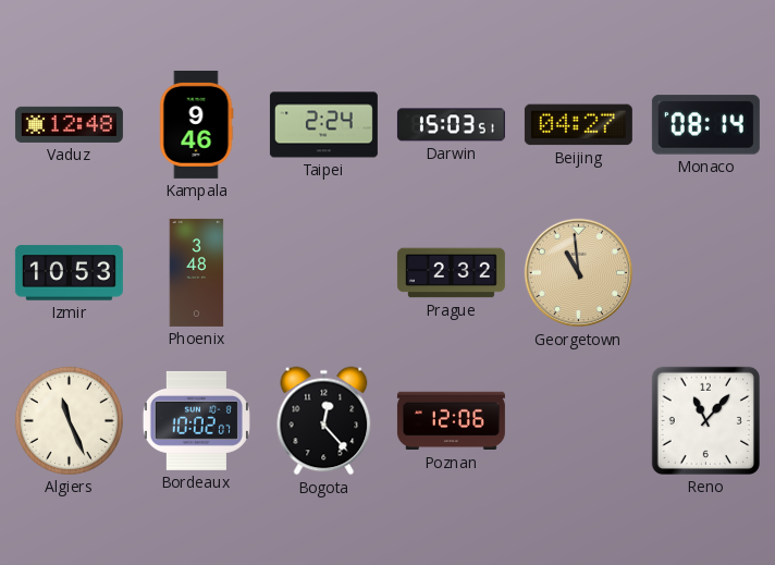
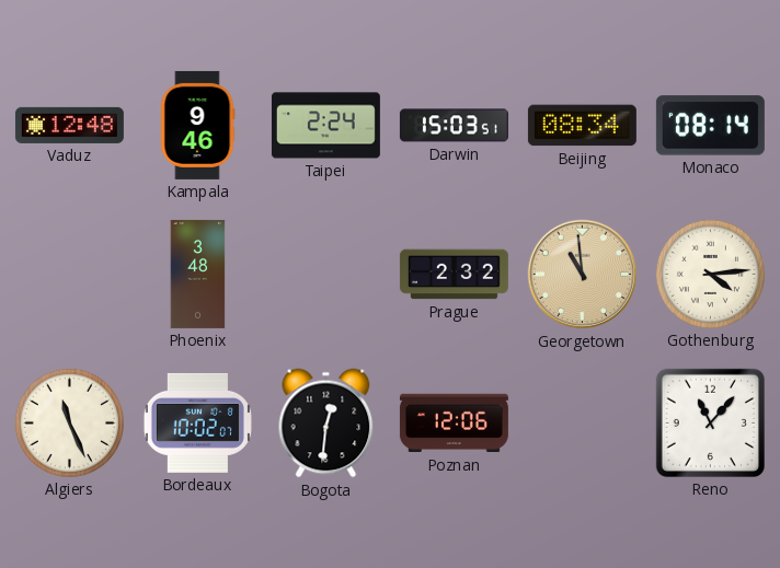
Beijing: 04:27 -> 08:34 (582, 126)
Izmir: 10:53 -> none (69, 273)
Gothenburg: none -> 4:14 (710, 274)
Bogota: 12:23 -> 12:31 (326, 424)
